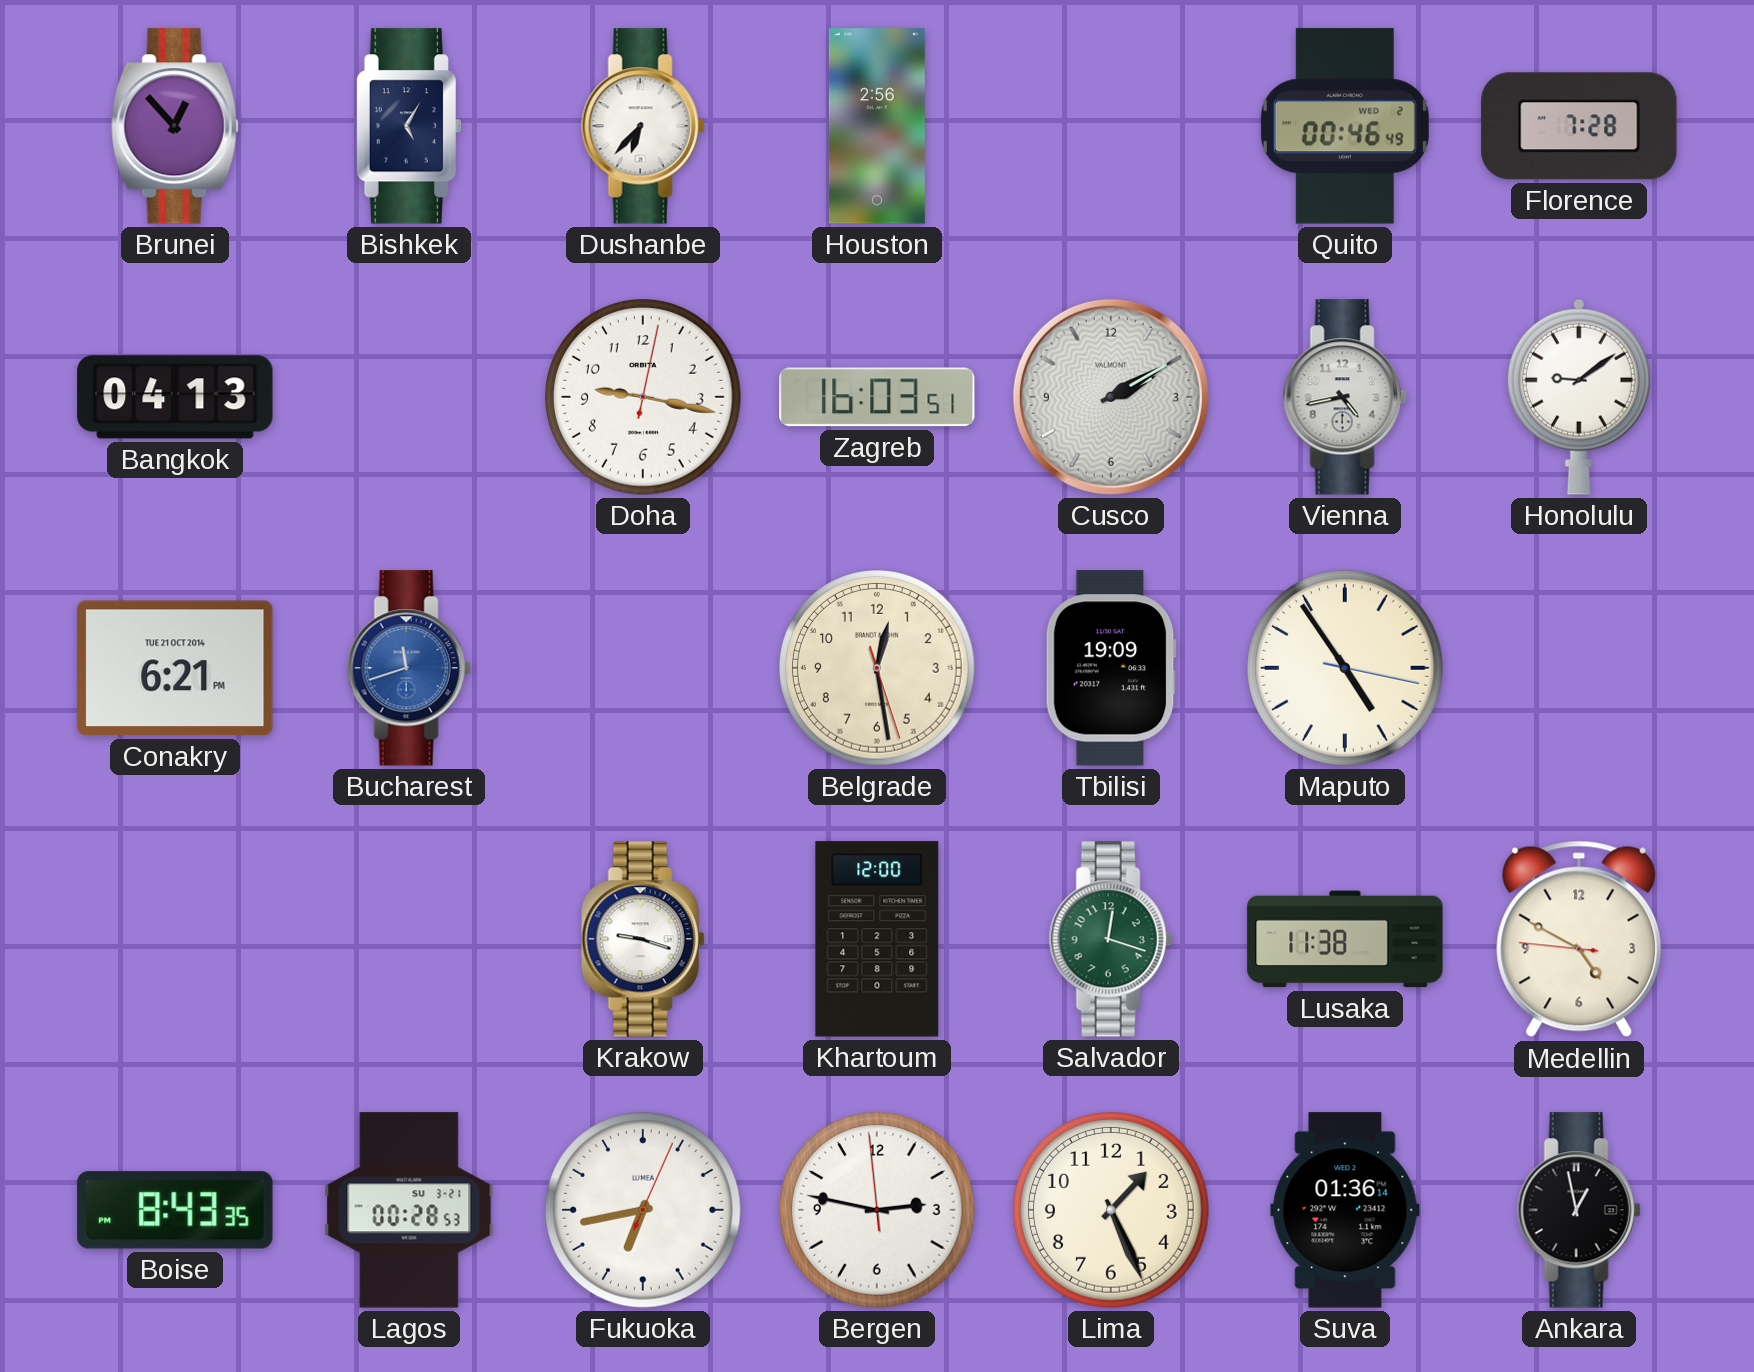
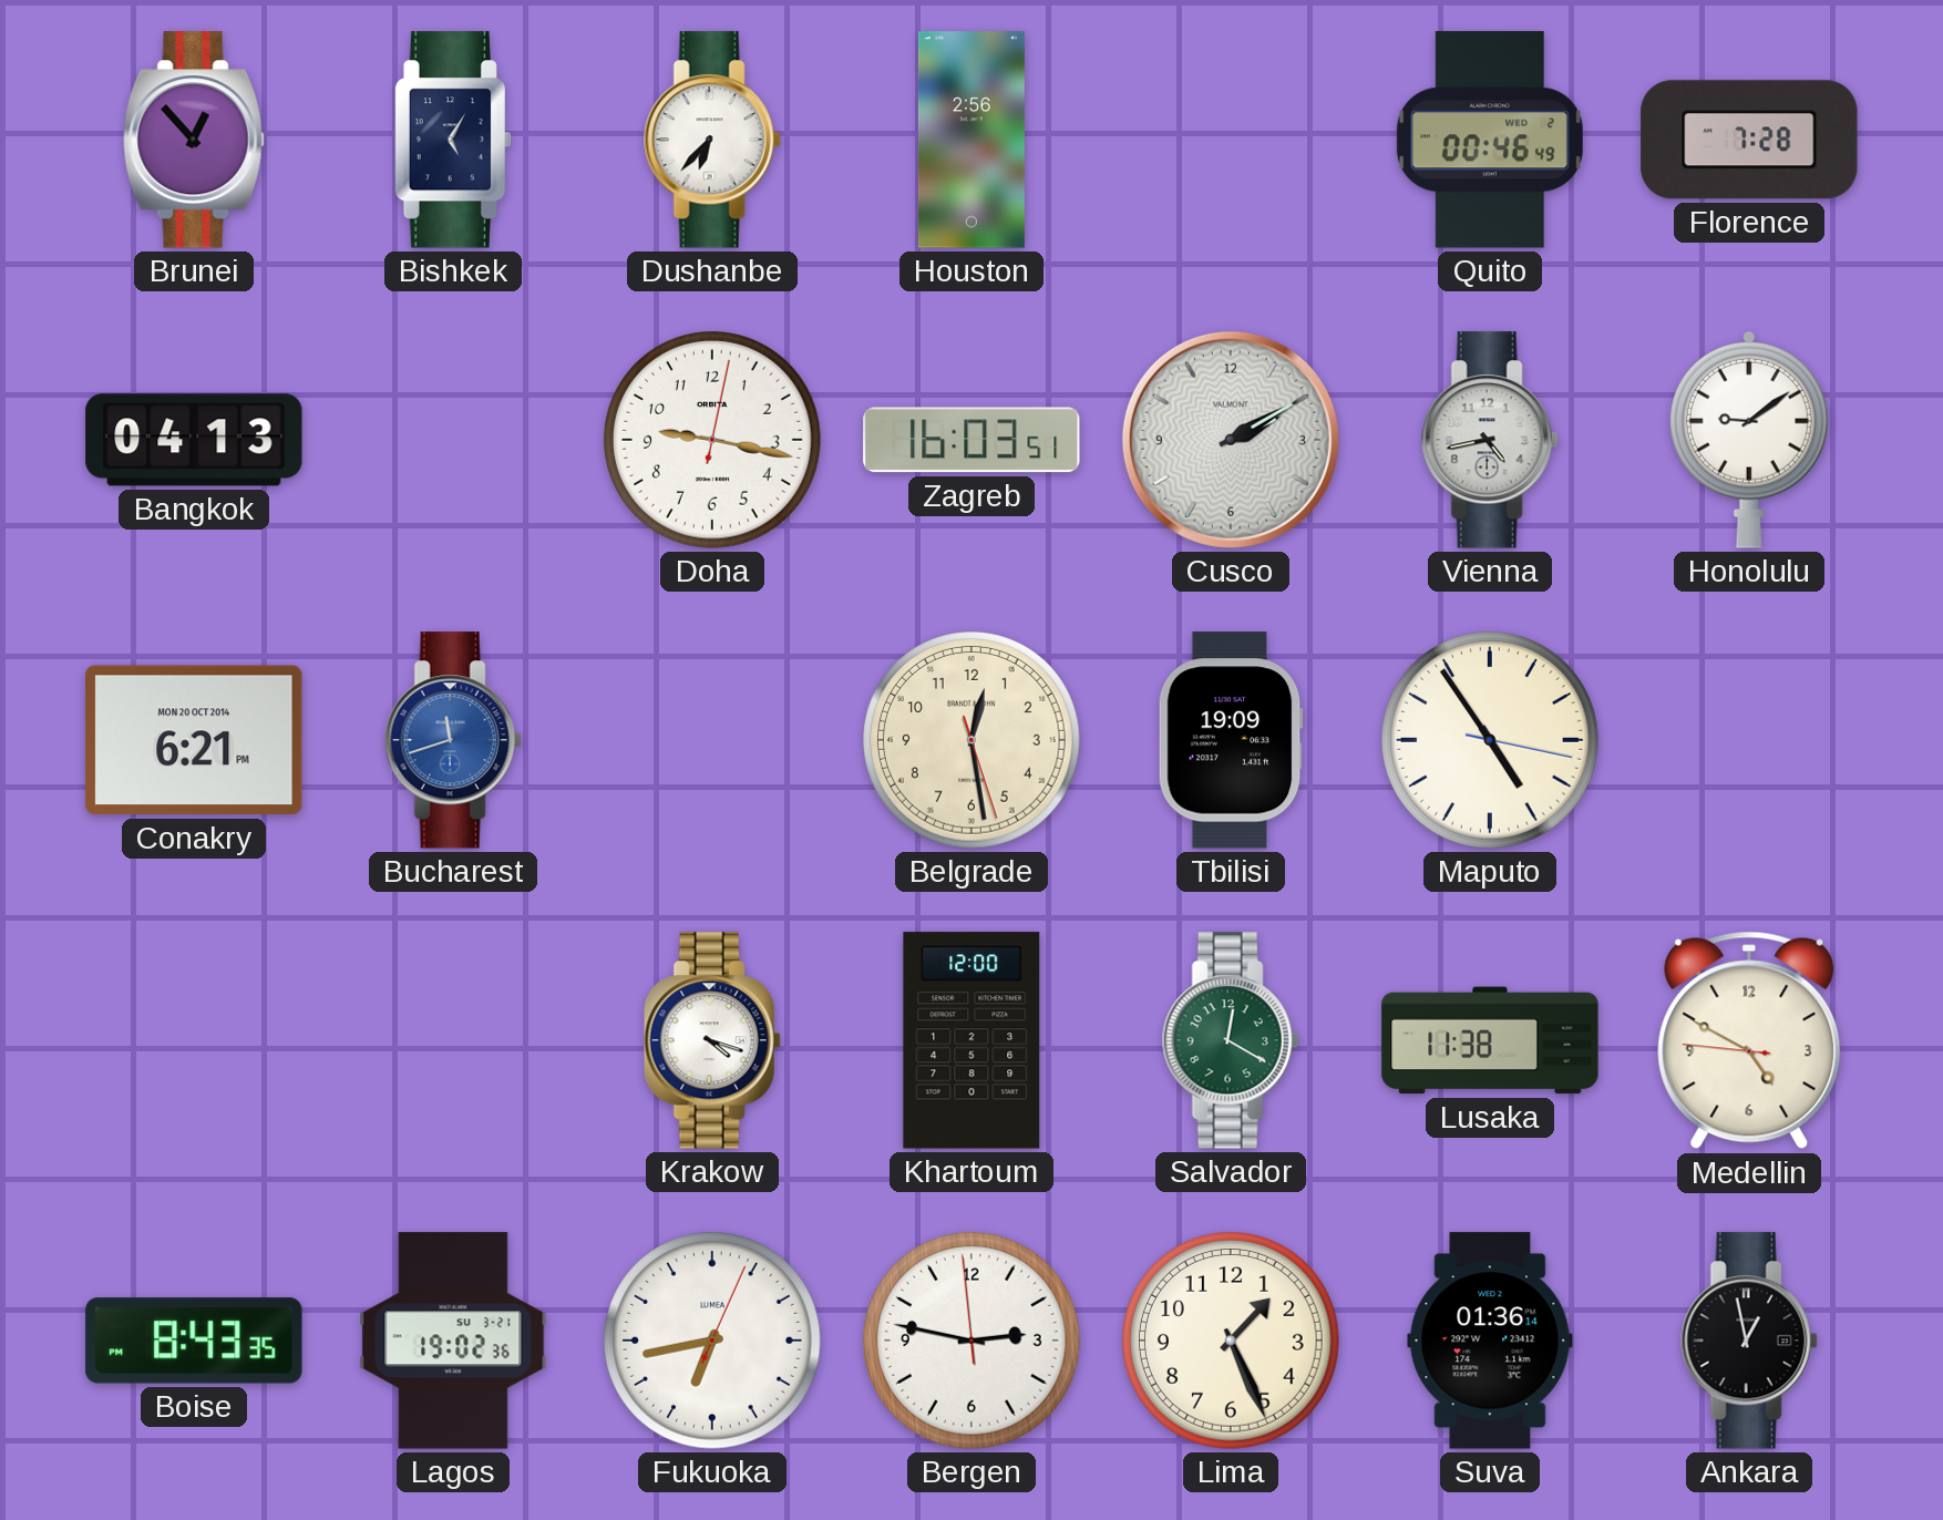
Conakry date: TUE 21 OCT 2014 -> MON 20 OCT 2014 (194, 740)
Krakow: 9:18 -> 4:18 (712, 1040)
Salvador: 12:18 -> 12:20 (1231, 1040)
Lagos: 00:28 -> 19:02 (453, 1341)
